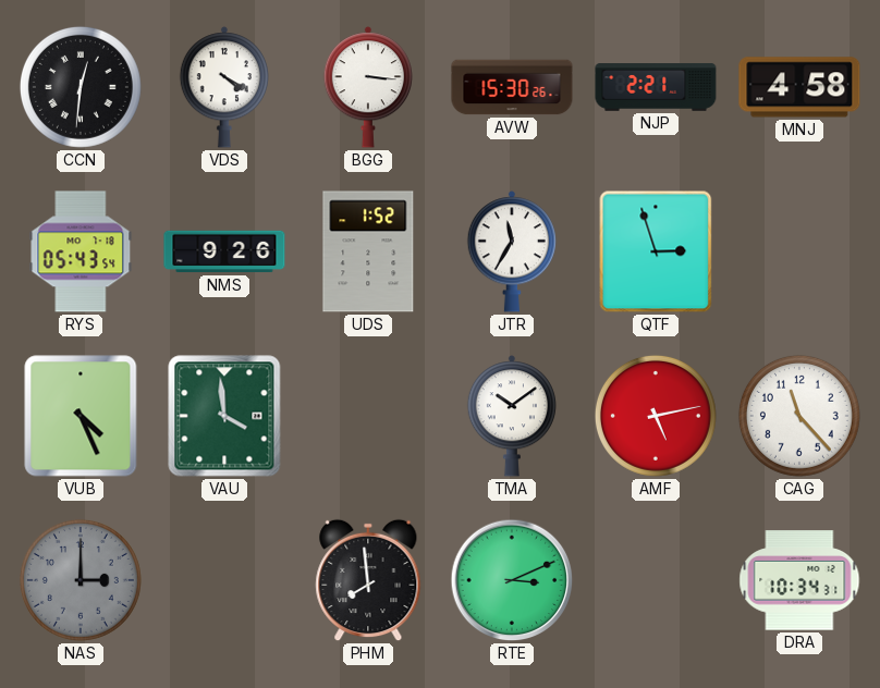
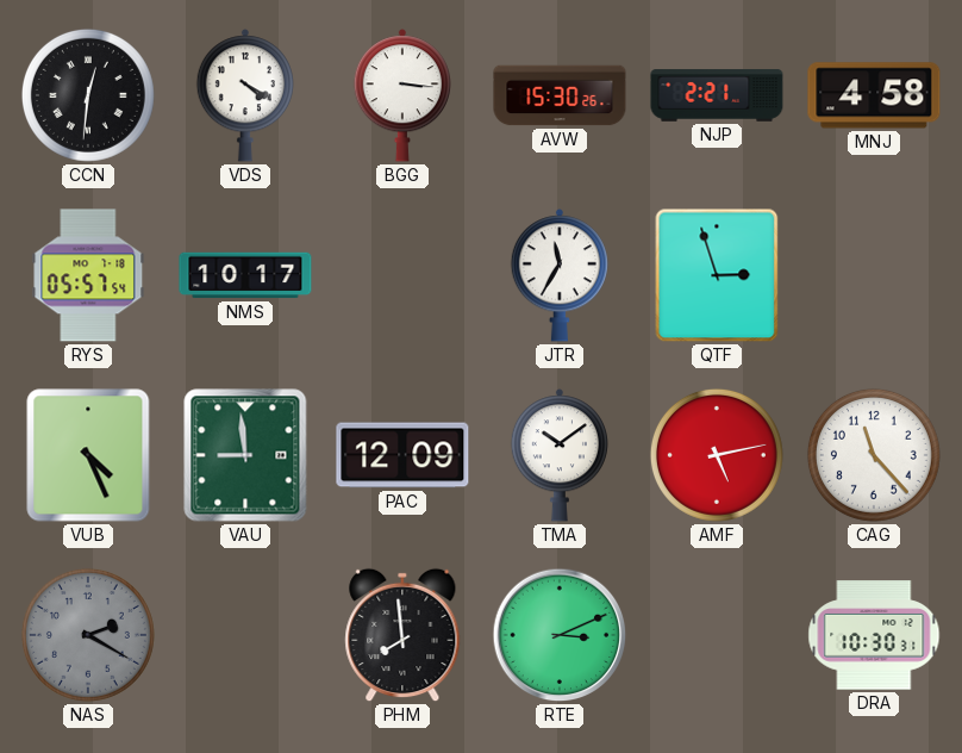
RYS: 05:43 -> 05:57 (88, 275)
NMS: 9:26 -> 10:17 (245, 275)
UDS: 1:52 -> none (368, 251)
VAU: 3:59 -> 8:59 (245, 455)
PAC: none -> 12:09 (402, 455)
NAS: 3:00 -> 2:20 (88, 635)
DRA: 10:34 -> 10:30 (874, 635)
